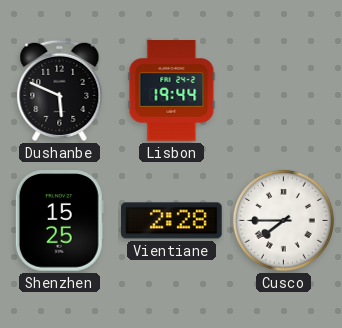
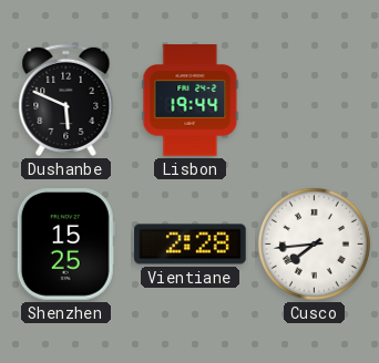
Cusco: 7:45 -> 7:44 (314, 243)
